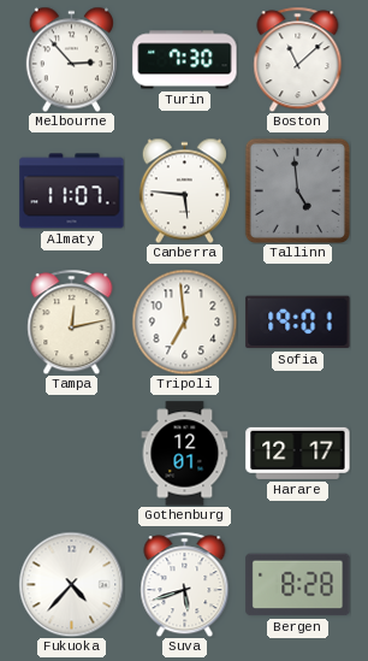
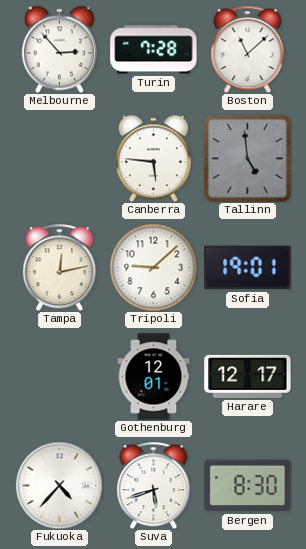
Turin: 7:30 -> 7:28 (154, 50)
Almaty: 11:07 -> none (72, 191)
Tripoli: 6:59 -> 9:08 (153, 267)
Bergen: 8:28 -> 8:30 (248, 486)
